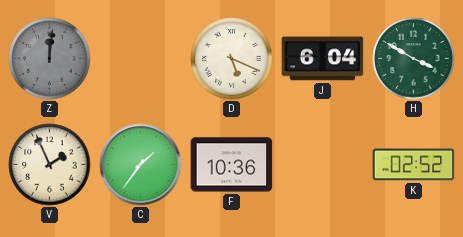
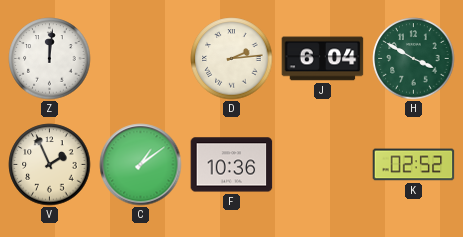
Z dial: grey -> white (50, 59)
D: 5:19 -> 2:14 (232, 59)
C: 1:36 -> 1:09 (141, 165)
